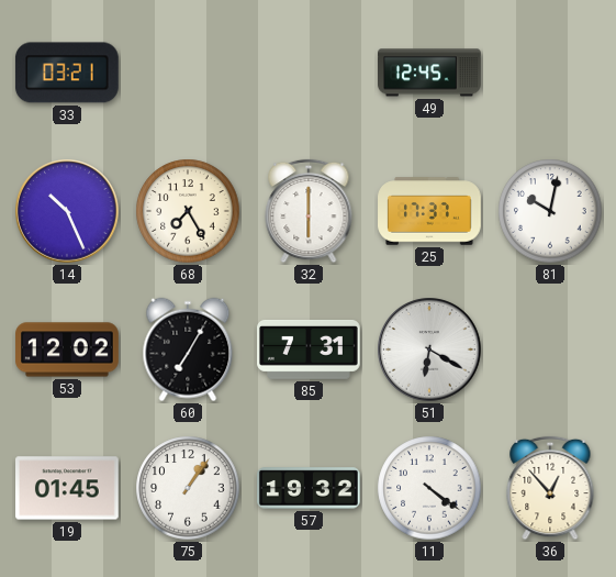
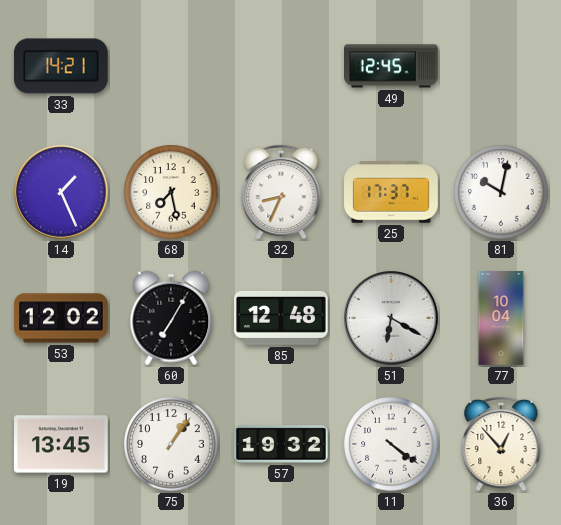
33: 03:21 -> 14:21 (61, 66)
14: 10:26 -> 1:26 (61, 192)
68: 7:25 -> 7:28 (171, 192)
32: 6:00 -> 8:34 (281, 192)
85: 7:31 -> 12:48 (282, 319)
77: none -> 10:04 (501, 318)
19: 01:45 -> 13:45 (62, 444)
